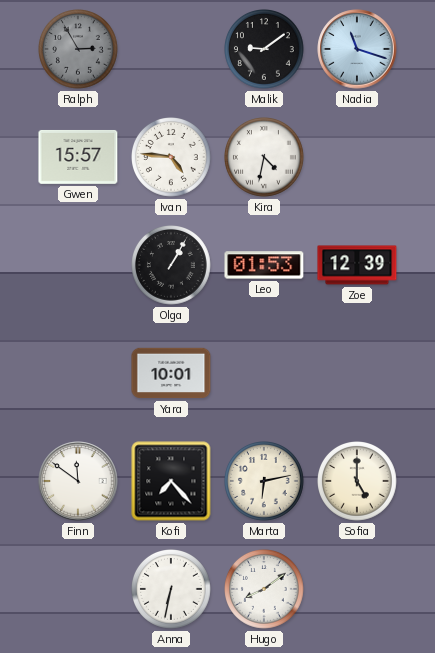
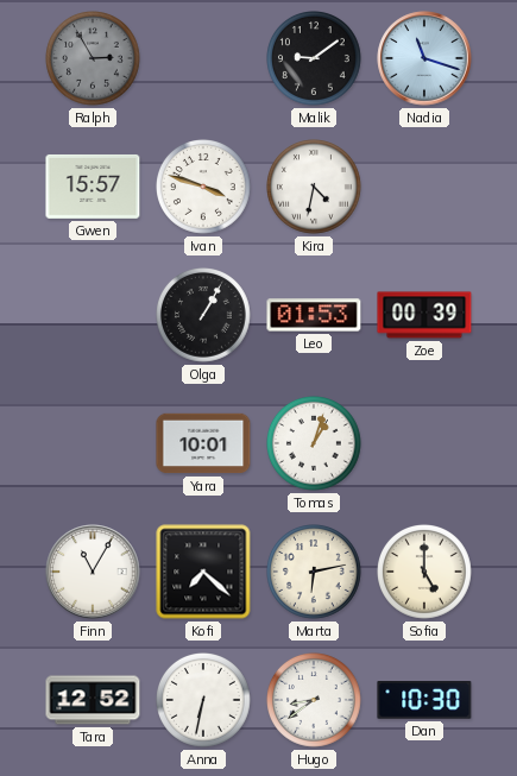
Ivan: 4:46 -> 3:48 (204, 188)
Zoe: 12:39 -> 00:39 (424, 315)
Tomas: none -> 1:03 (315, 444)
Finn: 11:51 -> 11:05 (93, 572)
Kofi: 7:23 -> 7:22 (203, 572)
Tara: none -> 12:52 (93, 700)
Hugo: 8:09 -> 8:39 (315, 701)
Dan: none -> 10:30 (424, 701)
